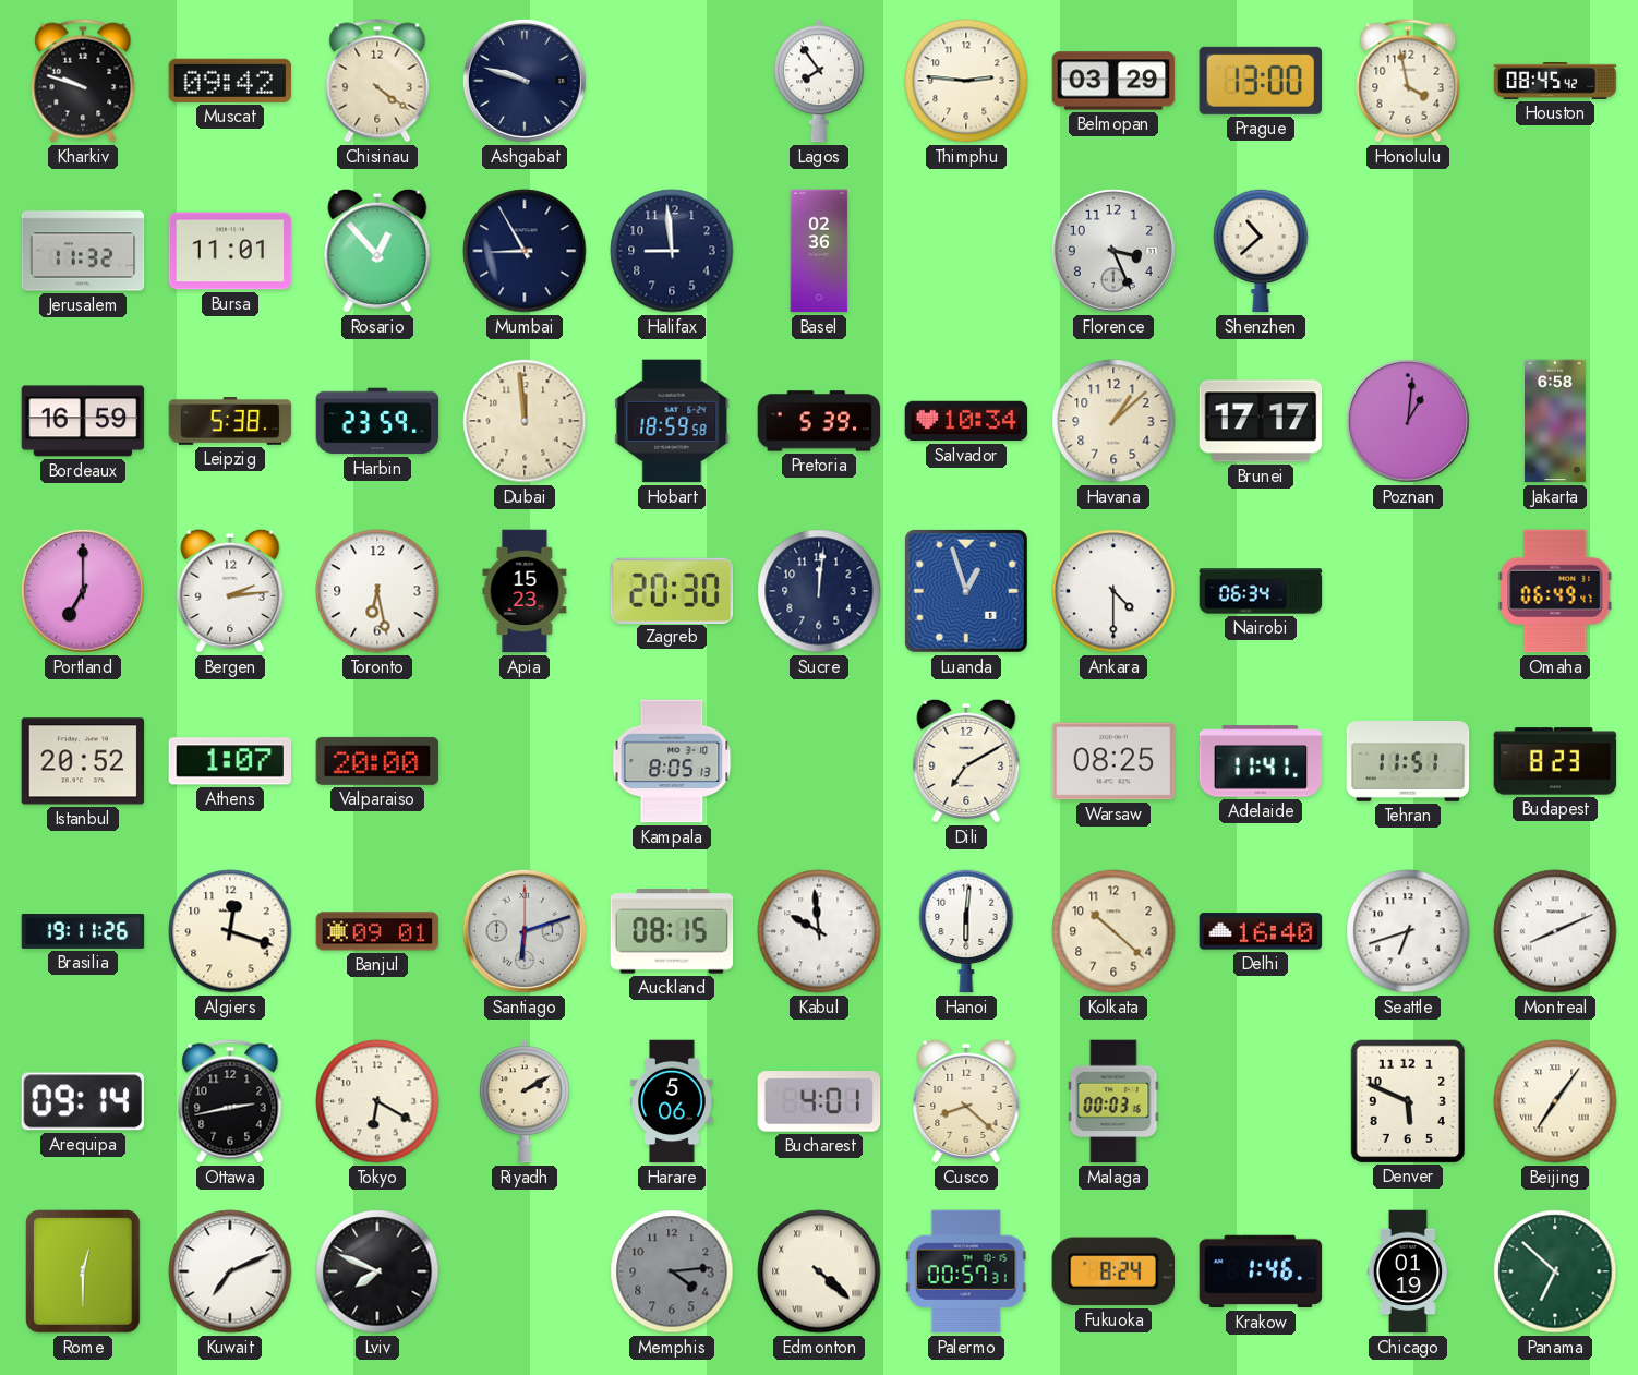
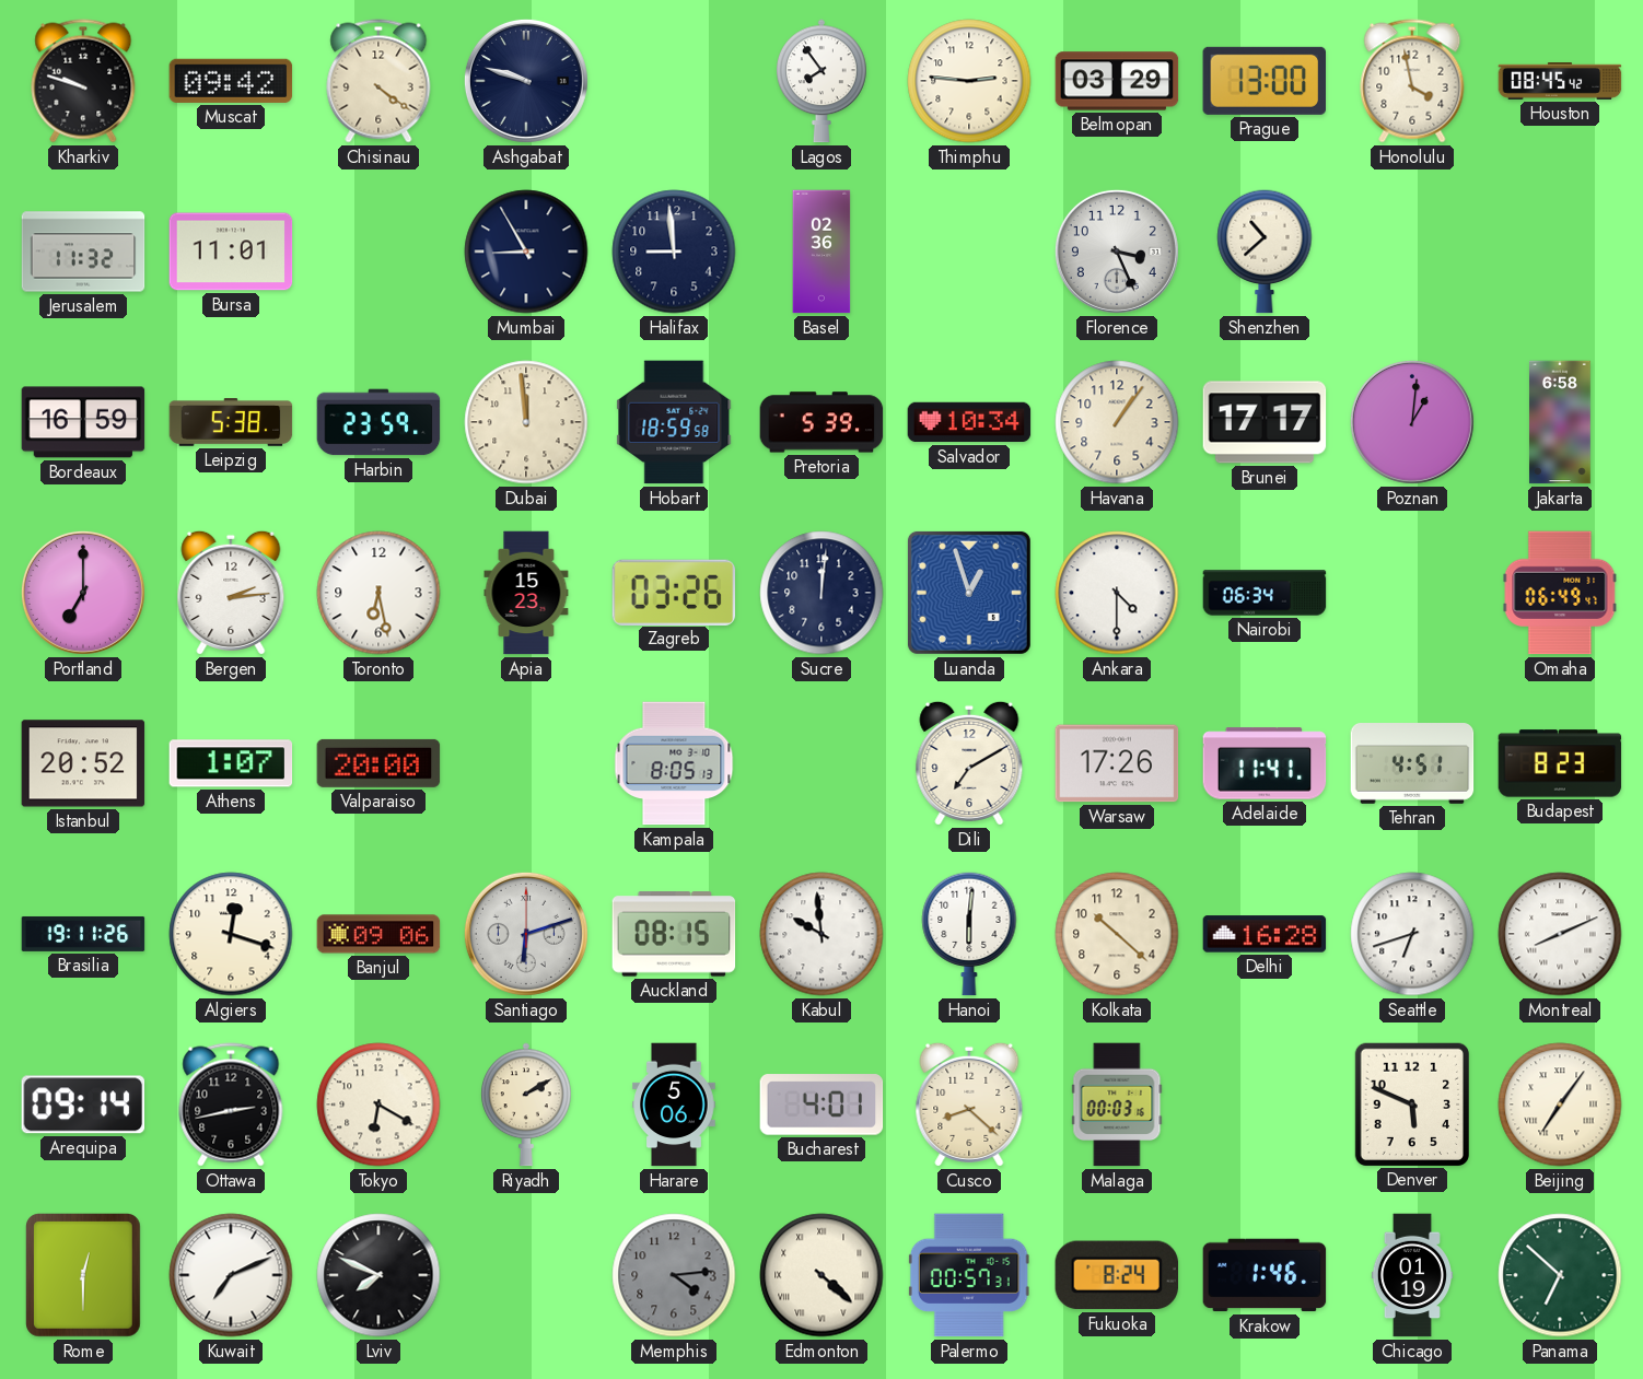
Rosario: 12:53 -> none (377, 251)
Havana: 1:08 -> 1:06 (1117, 422)
Zagreb: 20:30 -> 03:26 (674, 592)
Warsaw: 08:25 -> 17:26 (1117, 763)
Tehran: 11:51 -> 4:51 (1412, 764)
Banjul: 09:01 -> 09:06 (378, 934)
Delhi: 16:40 -> 16:28 (1265, 934)
